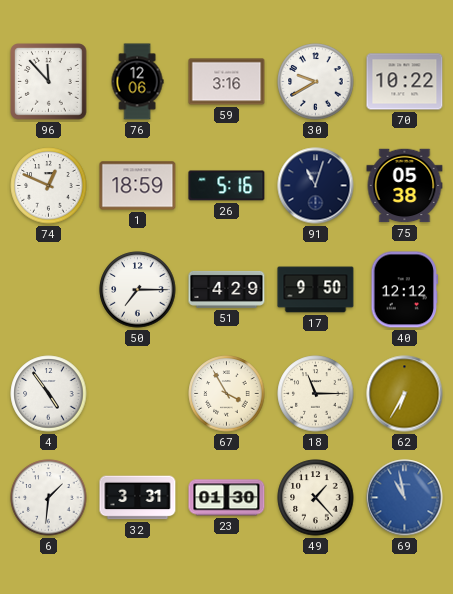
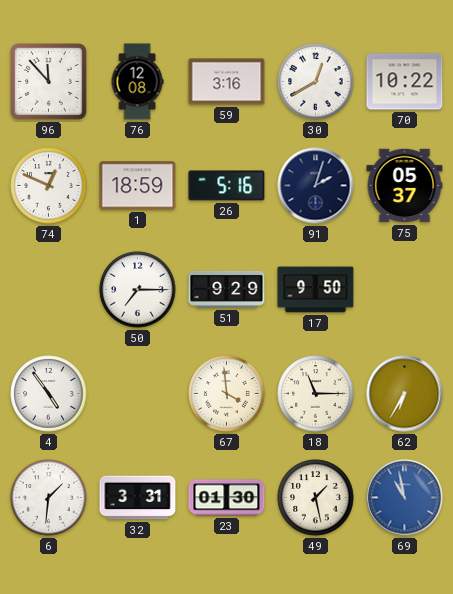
76: 12:06 -> 12:08 (137, 82)
30: 9:40 -> 12:40 (316, 82)
91: 11:03 -> 2:03 (316, 186)
75: 05:38 -> 05:37 (405, 186)
51: 4:29 -> 9:29 (227, 289)
40: 12:12 -> none (405, 290)
67: 3:55 -> 3:59 (227, 394)
49: 1:23 -> 1:28 (316, 498)
